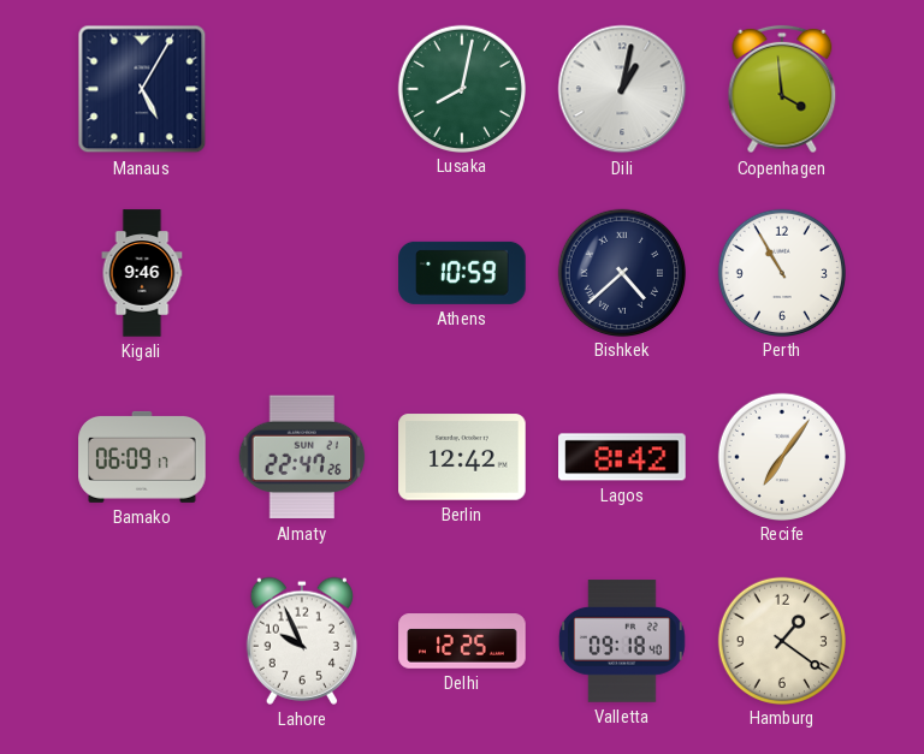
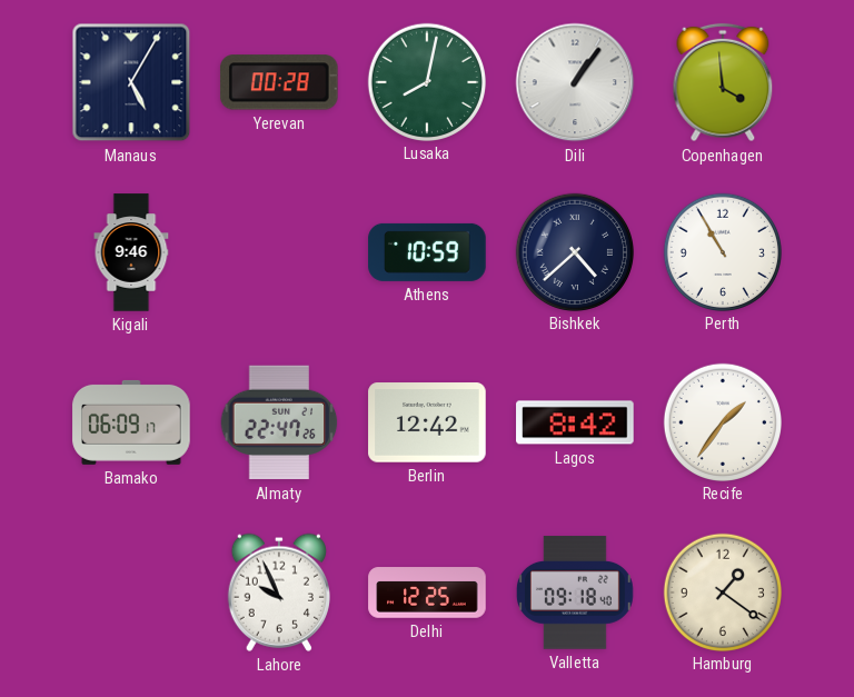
Yerevan: none -> 00:28 (279, 82)
Dili: 1:02 -> 1:06 (575, 82)
Recife: 7:06 -> 1:36 (722, 421)
